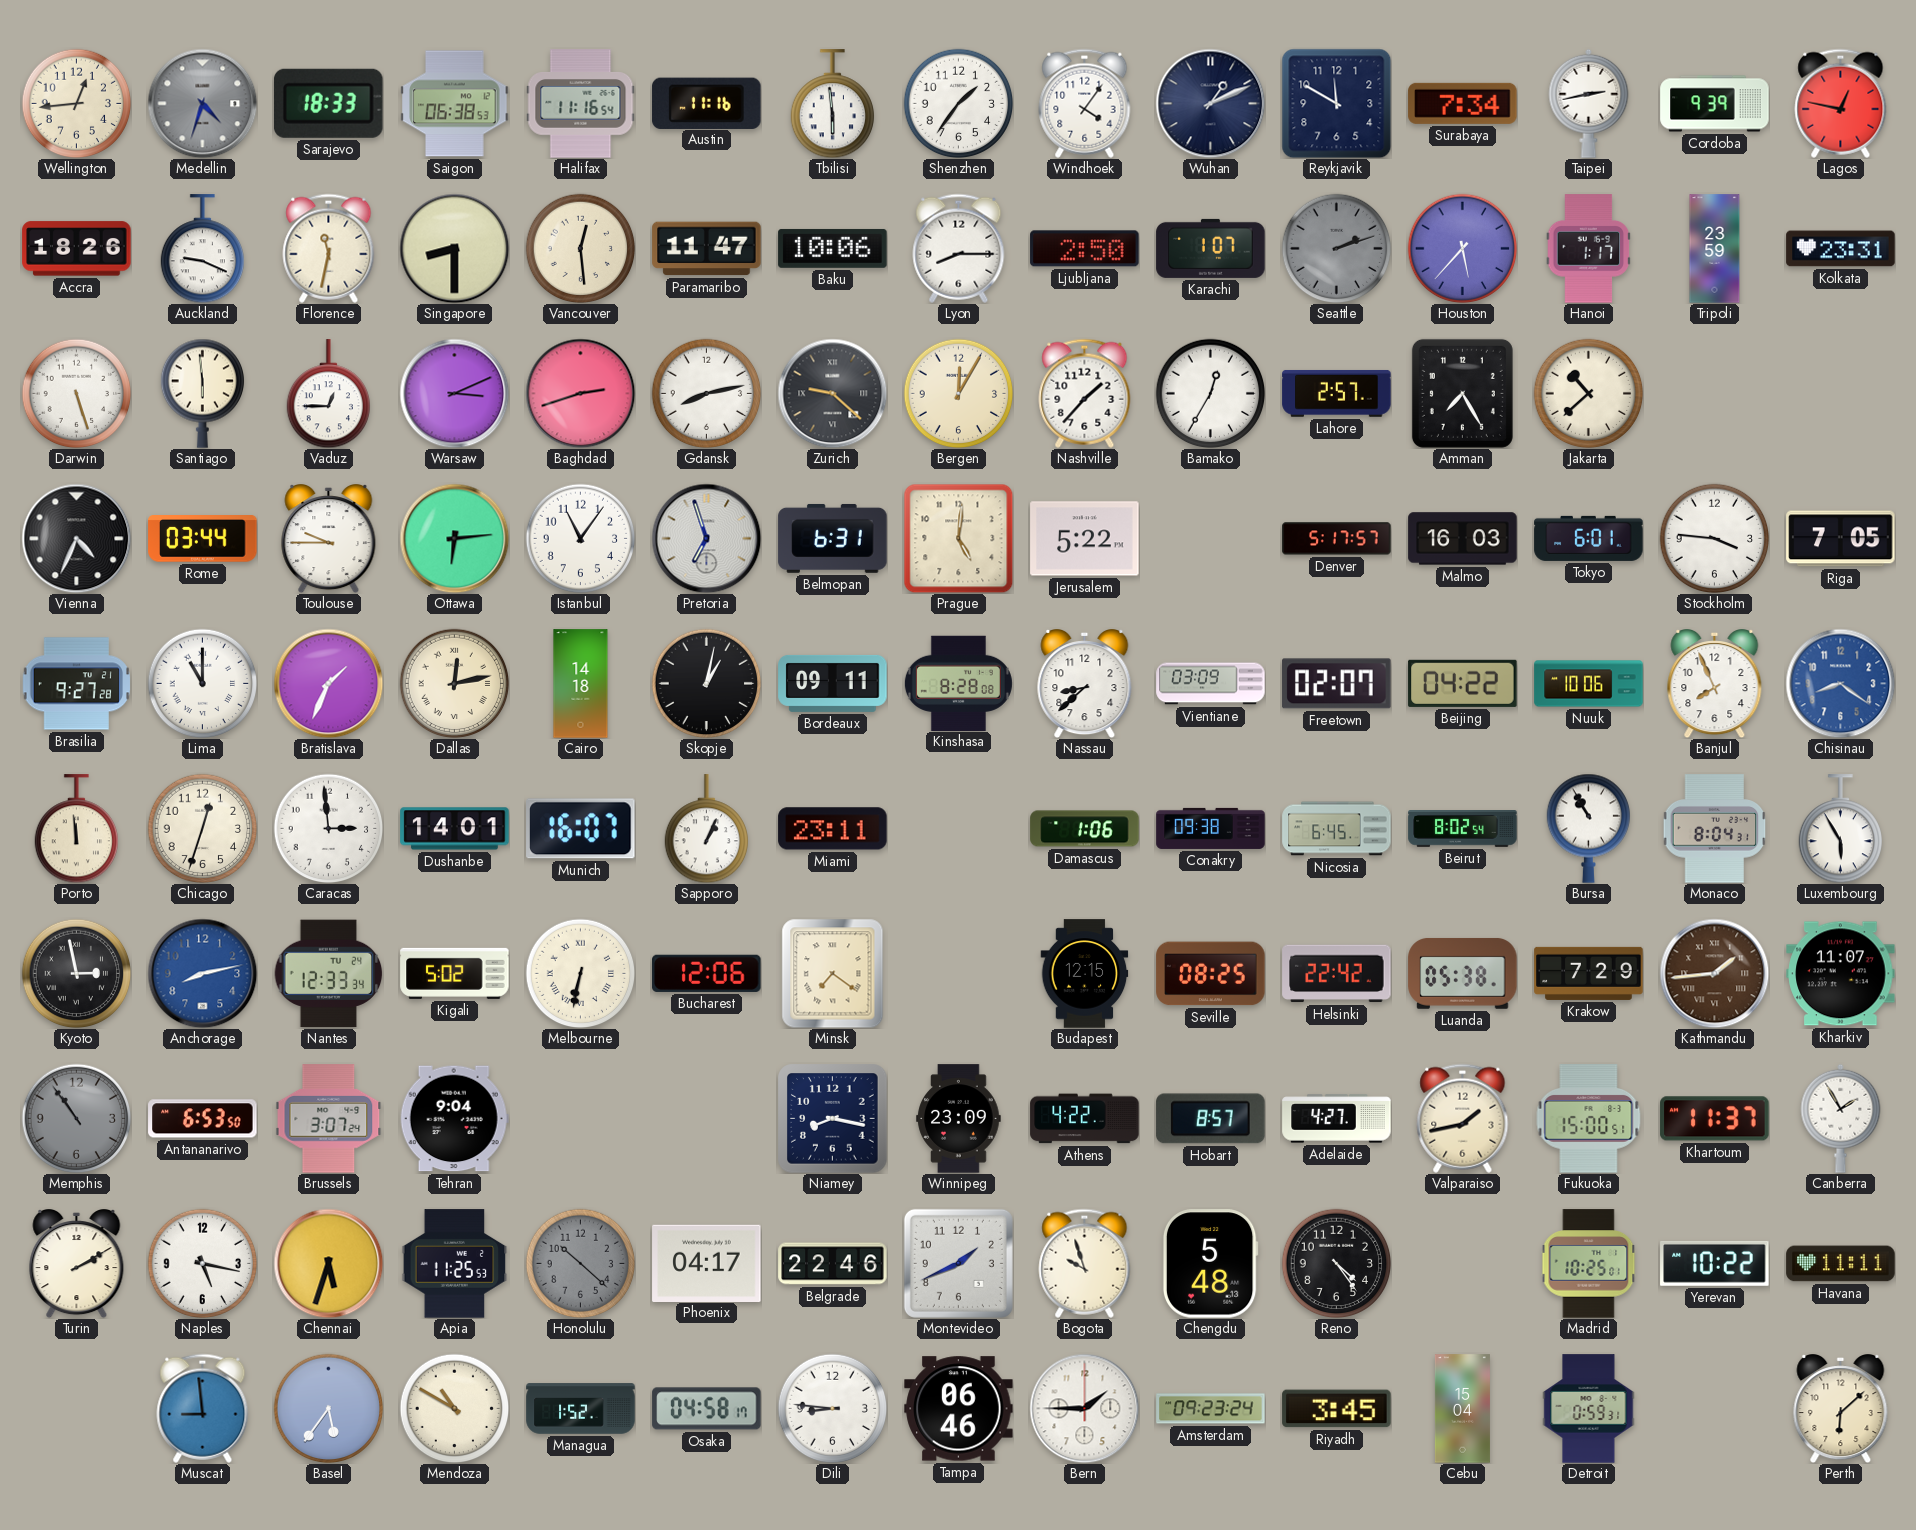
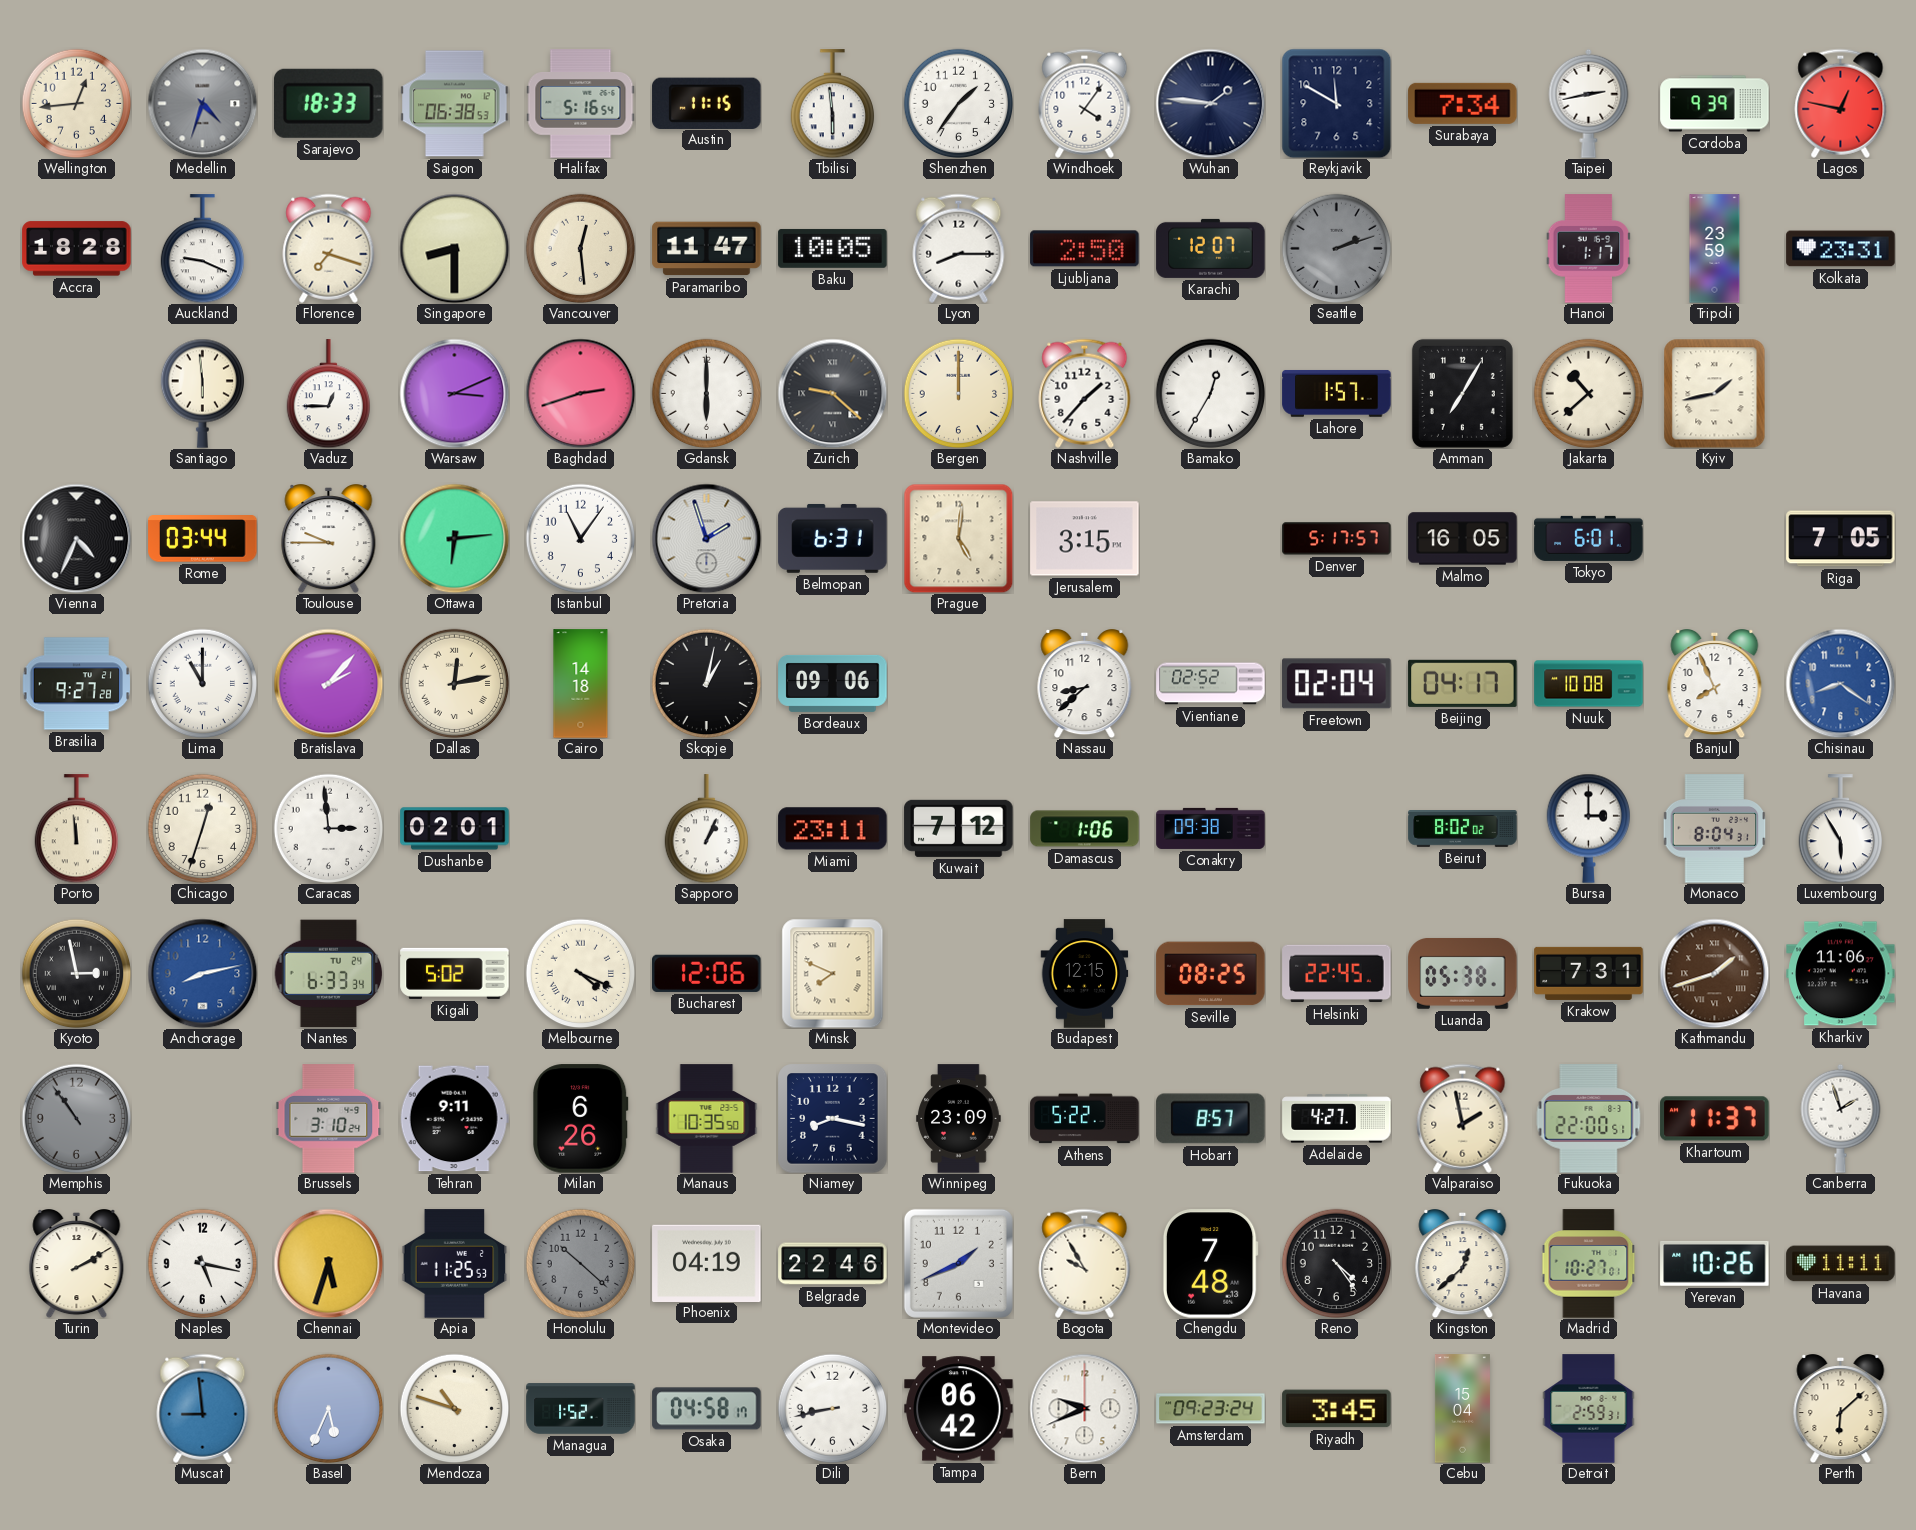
Halifax: 11:16 -> 5:16 (581, 104)
Austin: 11:16 -> 11:15 (707, 103)
Wuhan: 1:11 -> 1:46 (1210, 103)
Accra: 18:26 -> 18:28 (77, 249)
Florence: 11:32 -> 7:18 (329, 248)
Baku: 10:06 -> 10:05 (833, 248)
Karachi: 1:07 -> 12:07 (1211, 248)
Houston: 5:37 -> none (1462, 248)
Darwin: 5:27 -> none (76, 393)
Gdansk: 8:13 -> 6:00 (706, 393)
Bergen: 12:05 -> 12:00 (958, 393)
Lahore: 2:57 -> 1:57 (1337, 393)
Amman: 7:25 -> 7:05 (1462, 393)
Kyiv: none -> 1:43 (1715, 393)
Pretoria: 6:57 -> 1:57 (706, 538)
Jerusalem: 5:22 -> 3:15 (1085, 539)
Malmo: 16:03 -> 16:05 (1463, 539)
Stockholm: 3:46 -> none (1714, 538)
Bratislava: 1:34 -> 2:07 (328, 683)
Bordeaux: 09:11 -> 09:06 (833, 683)
Kinshasa: 8:28 -> none (958, 683)
Vientiane: 03:09 -> 02:52 (1211, 684)
Freetown: 02:07 -> 02:04 (1337, 684)
Beijing: 04:22 -> 04:17 (1463, 683)
Nuuk: 10:06 -> 10:08 (1589, 684)
Dushanbe: 14:01 -> 02:01 (455, 829)
Munich: 16:07 -> none (581, 829)
Kuwait: none -> 7:12 (959, 828)
Nicosia: 6:45 -> none (1337, 829)
Beirut: 8:02:54 -> 8:02:02 (1463, 829)
Bursa: 10:55 -> 3:00 (1588, 828)
Nantes: 12:33 -> 6:33 (328, 974)
Melbourne: 6:32 -> 4:19 (580, 973)
Minsk: 7:21 -> 7:49 (833, 973)
Helsinki: 22:42 -> 22:45 (1337, 974)
Krakow: 7:29 -> 7:31 (1589, 973)
Kathmandu: 1:44 -> 1:42 (1714, 973)
Kharkiv: 11:07 -> 11:06 (1841, 974)
Antananarivo: 6:53 -> none (203, 1119)
Brussels: 3:07 -> 3:10 (329, 1119)
Tehran: 9:04 -> 9:11 (454, 1119)
Milan: none -> 6:26 (581, 1119)
Manaus: none -> 10:35 (707, 1119)
Athens: 4:22 -> 5:22 (1085, 1119)
Valparaiso: 1:43 -> 1:58 (1463, 1118)
Fukuoka: 15:00 -> 22:00 (1589, 1119)
Canberra: 1:55 -> 1:57 (1841, 1118)
Phoenix: 04:17 -> 04:19 (707, 1263)
Bogota: 9:57 -> 9:55 (1085, 1263)
Chengdu: 5:48 -> 7:48 (1210, 1264)
Kingston: none -> 12:38 (1463, 1264)
Madrid: 10:25 -> 10:27 (1589, 1264)
Yerevan: 10:22 -> 10:26 (1715, 1263)
Basel: 5:36 -> 5:34 (328, 1408)
Mendoza: 10:50 -> 10:48 (454, 1408)
Dili: 8:46 -> 8:43 (832, 1408)
Tampa: 06:46 -> 06:42 (959, 1409)
Bern: 1:45 -> 9:41 (1084, 1408)
Detroit: 0:59 -> 2:59 (1589, 1409)
